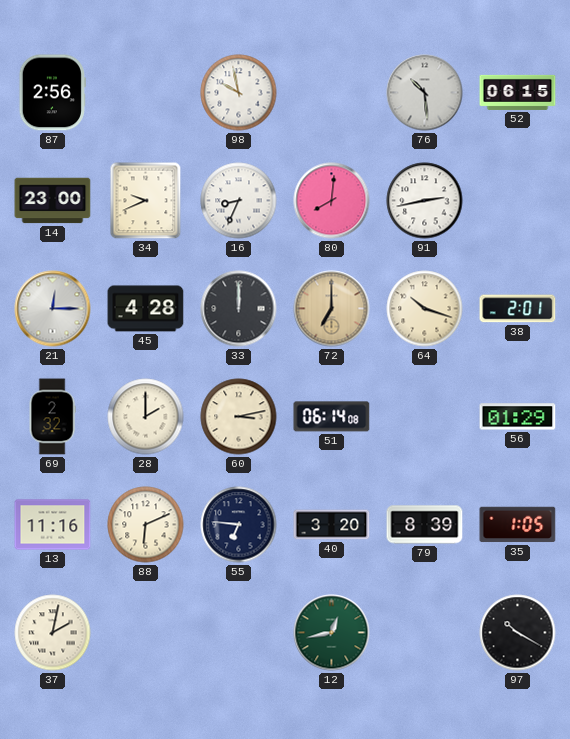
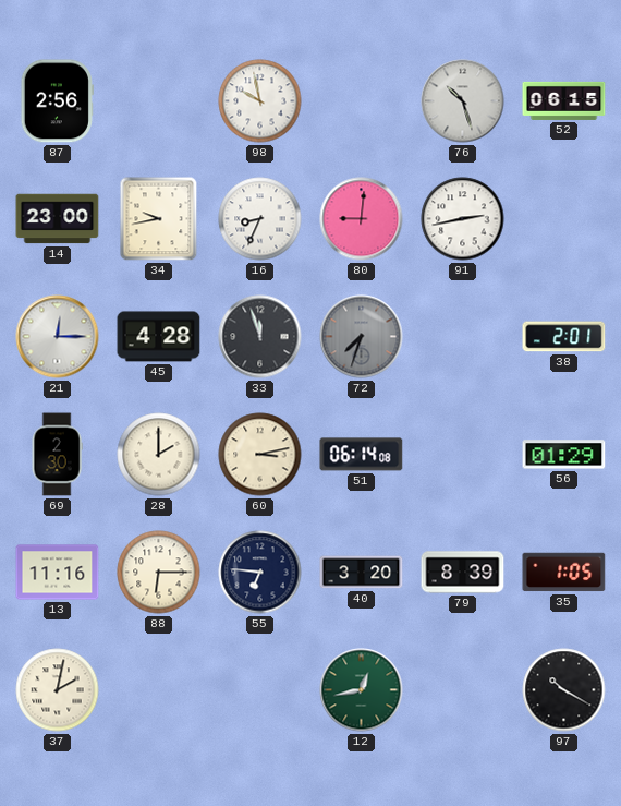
76: 10:29 -> 10:27 (463, 101)
34: 9:41 -> 9:43 (159, 219)
80: 8:01 -> 9:01 (362, 219)
33: 12:00 -> 11:57 (260, 337)
72: 7:00 -> 7:33 (362, 337)
72 dial: champagne -> grey (362, 337)
64: 10:18 -> none (425, 309)
69: 2:32 -> 2:30 (57, 455)
88: 6:11 -> 6:15 (159, 573)
